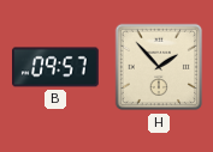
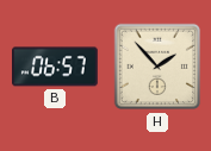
B: 09:57 -> 06:57 (56, 67)
